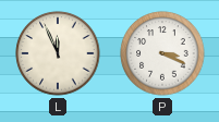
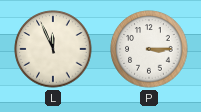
P: 3:19 -> 3:15 (149, 49)
